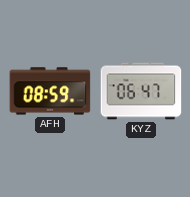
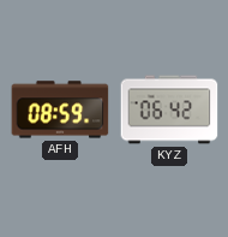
KYZ: 06:47 -> 06:42 (169, 109)
